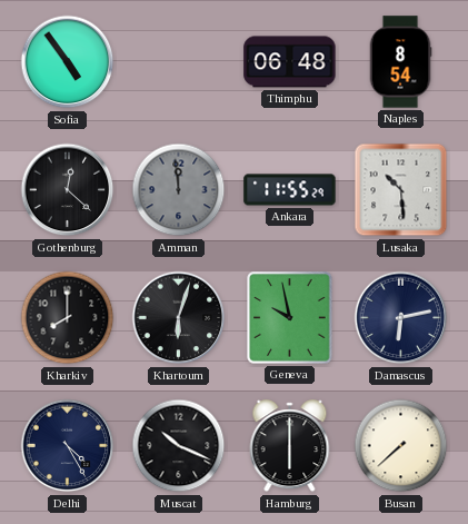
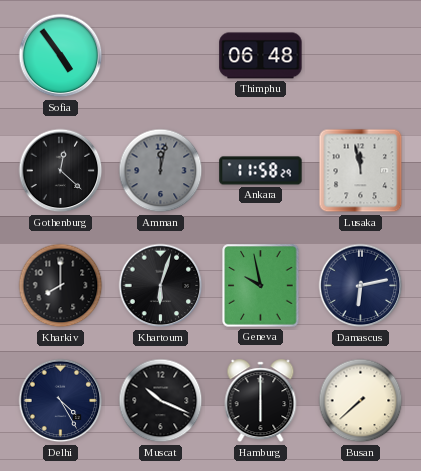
Naples: 8:54 -> none (400, 62)
Amman: 11:59 -> 12:02 (161, 171)
Ankara: 11:55 -> 11:58 (261, 171)
Lusaka: 10:29 -> 11:58 (361, 171)
